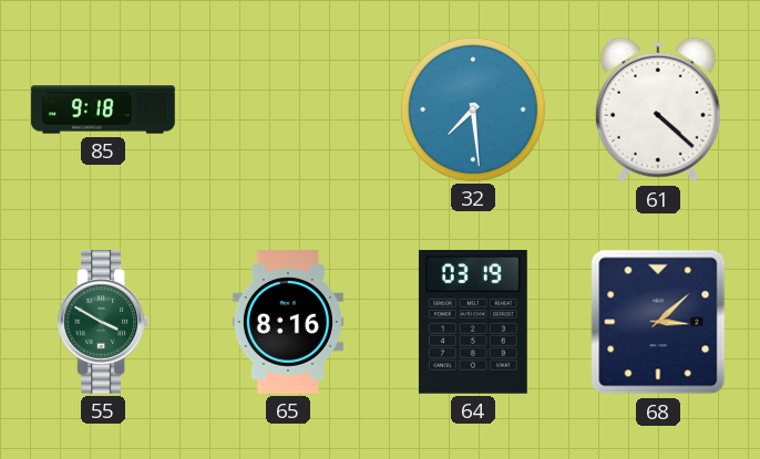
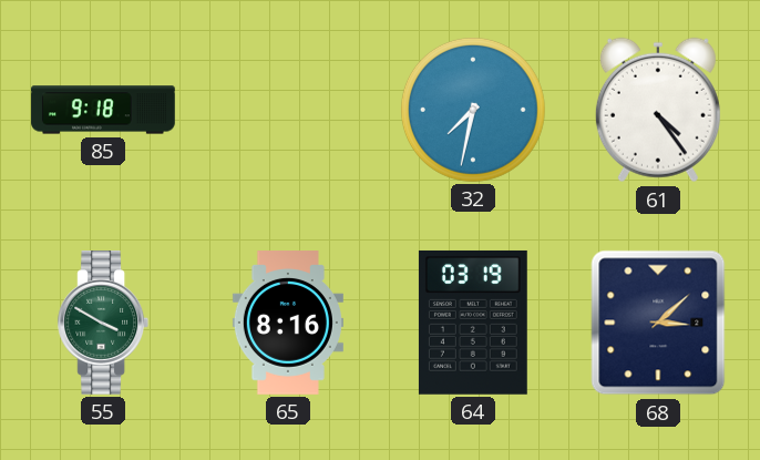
32: 7:29 -> 7:32 (473, 110)
61: 4:22 -> 4:24 (658, 110)
